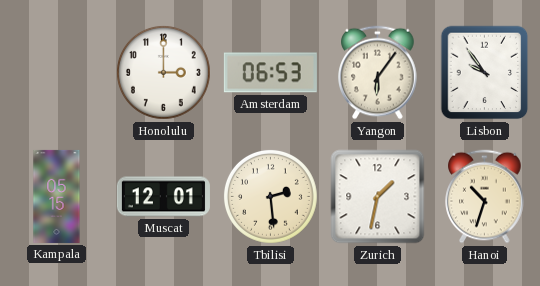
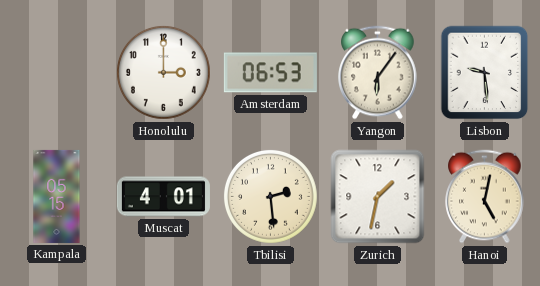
Lisbon: 9:54 -> 9:29 (485, 73)
Muscat: 12:01 -> 4:01 (163, 197)
Hanoi: 10:33 -> 5:02 (485, 197)
